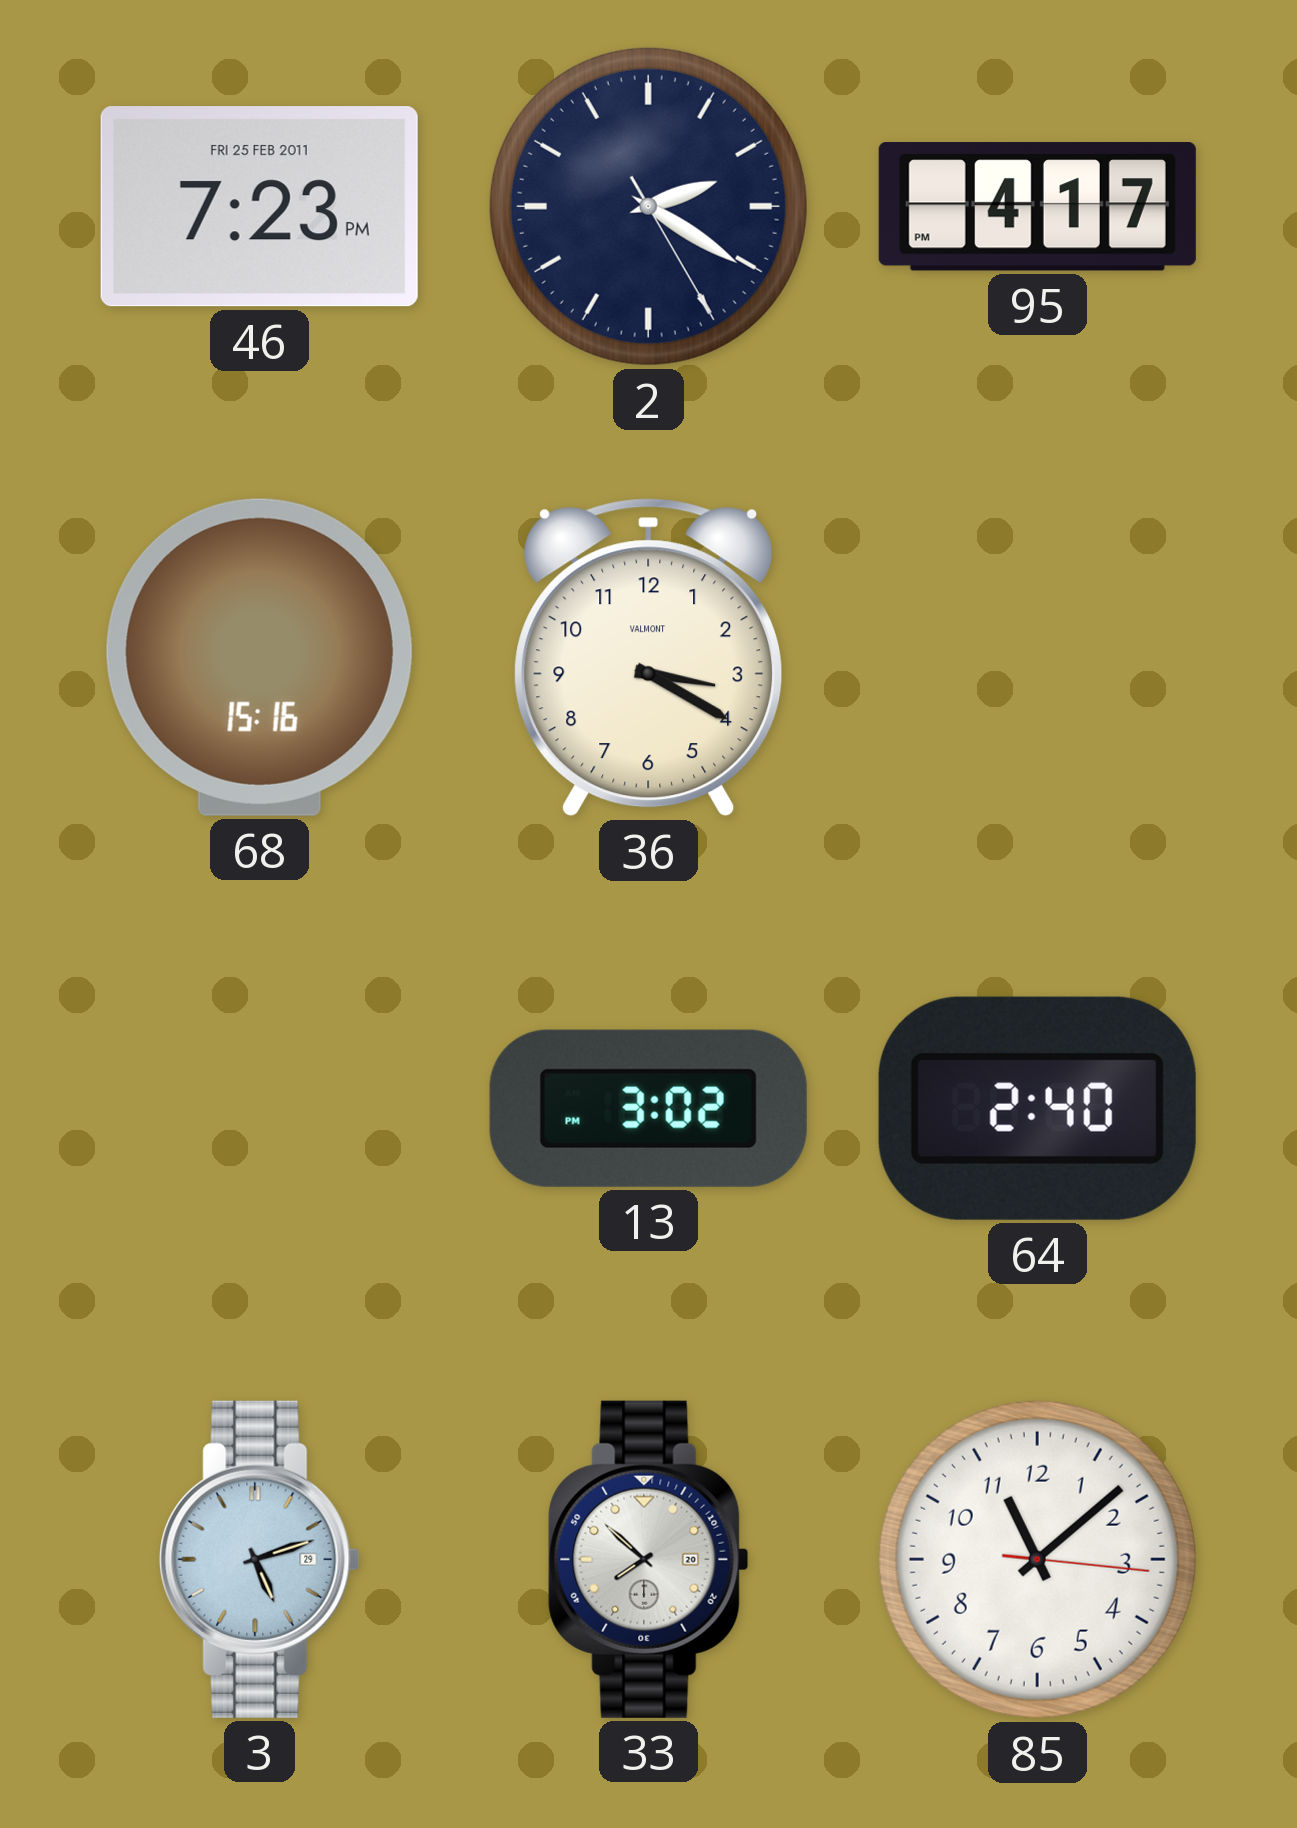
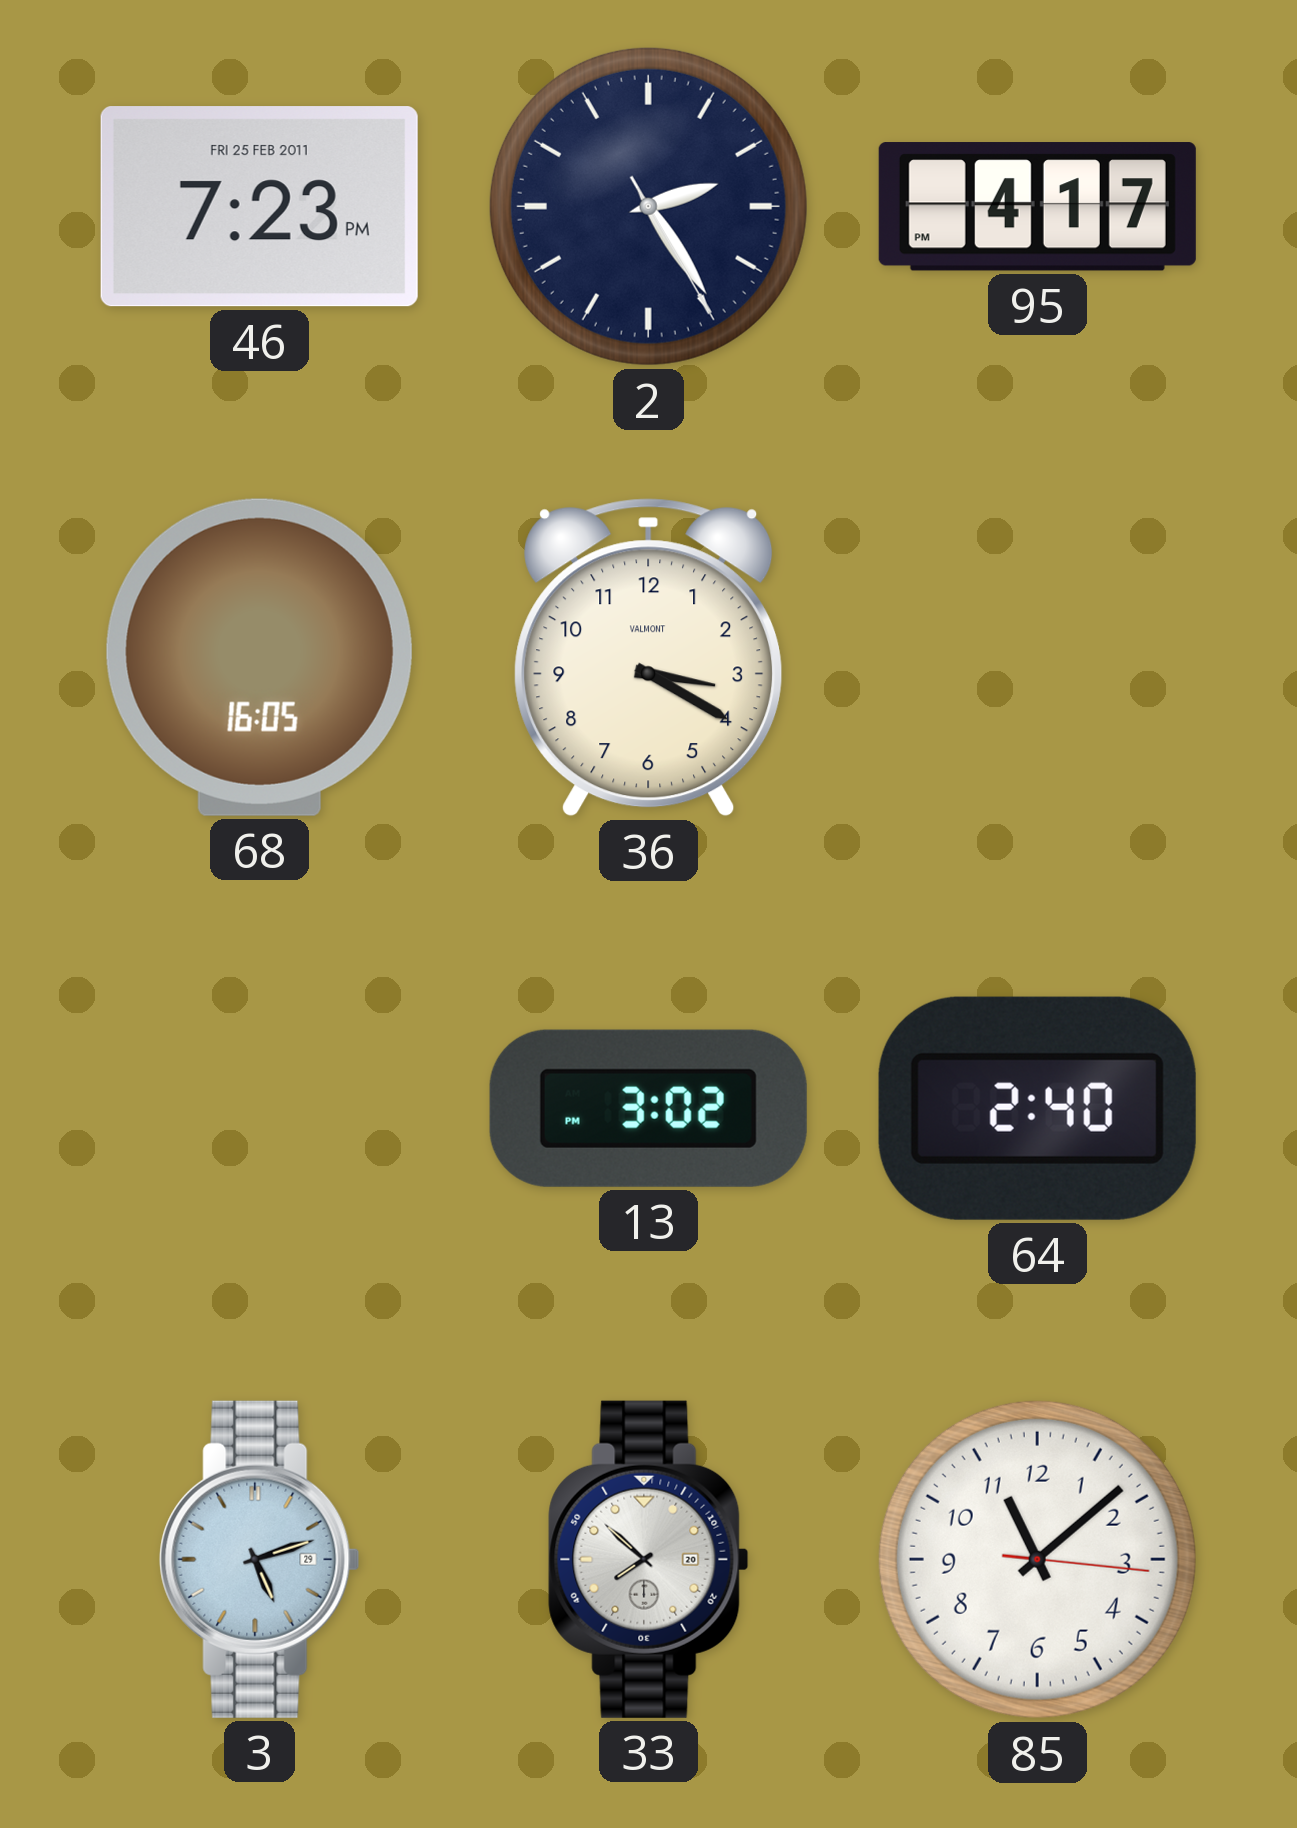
2: 2:20 -> 2:24 (648, 206)
68: 15:16 -> 16:05 (259, 657)
